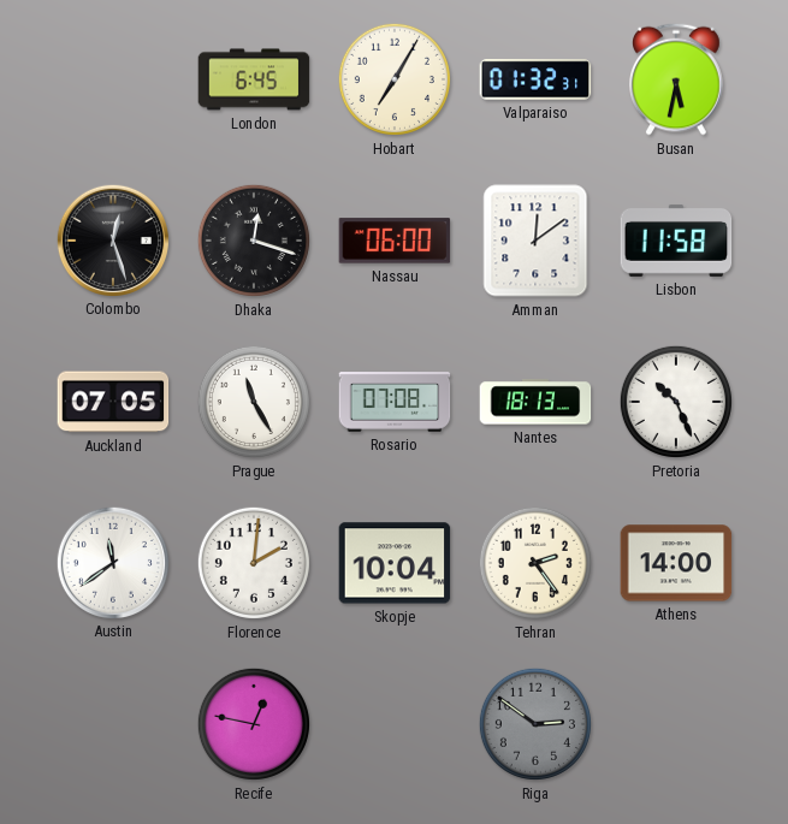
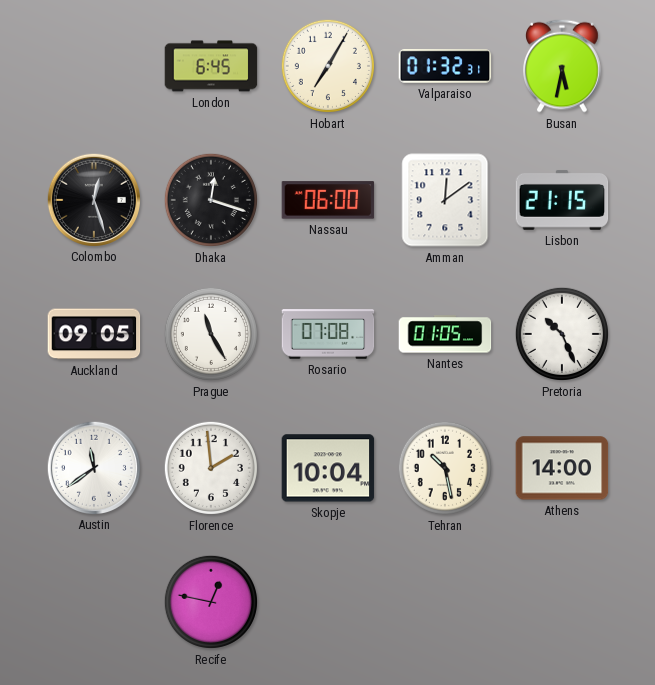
Lisbon: 11:58 -> 21:15 (562, 200)
Auckland: 07:05 -> 09:05 (94, 334)
Nantes: 18:13 -> 01:05 (445, 334)
Florence: 2:01 -> 1:59 (211, 468)
Tehran: 2:24 -> 10:28 (445, 468)
Riga: 2:51 -> none (535, 724)
